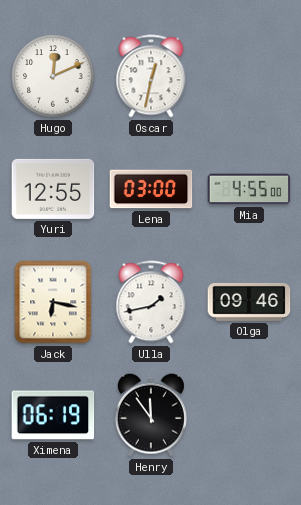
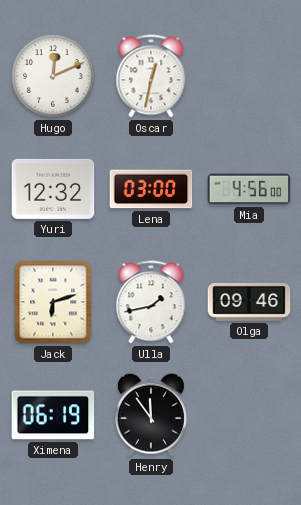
Yuri: 12:55 -> 12:32 (53, 189)
Mia: 4:55 -> 4:56 (249, 189)
Jack: 6:17 -> 6:12 (53, 302)
